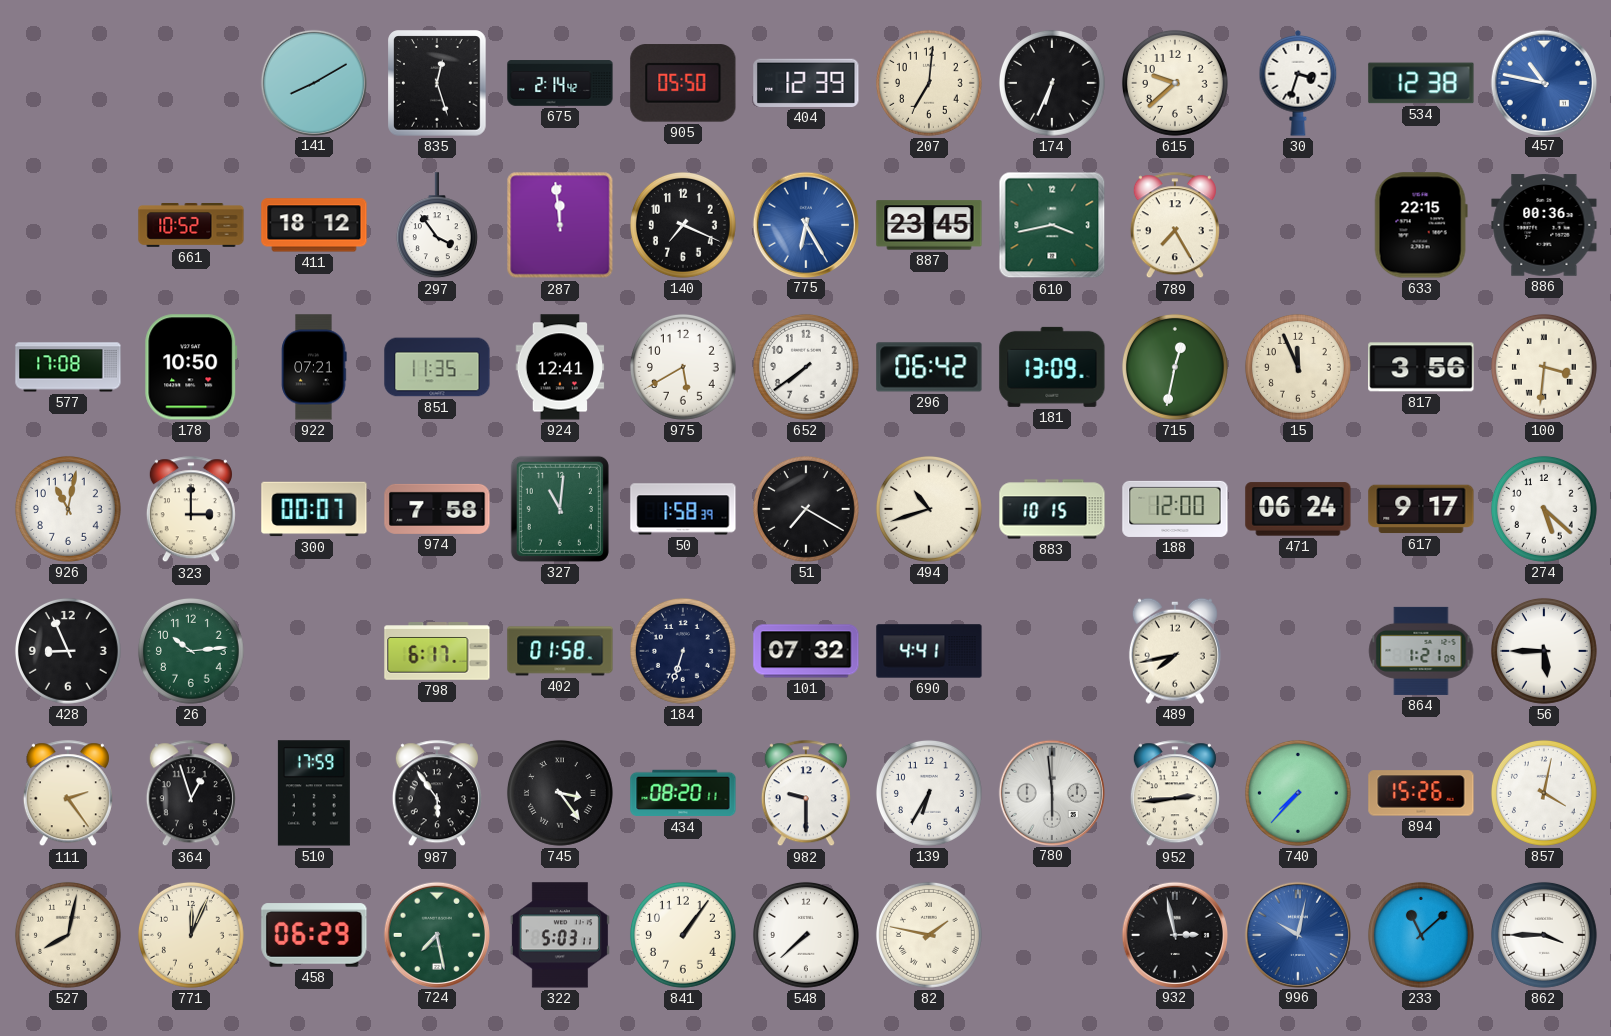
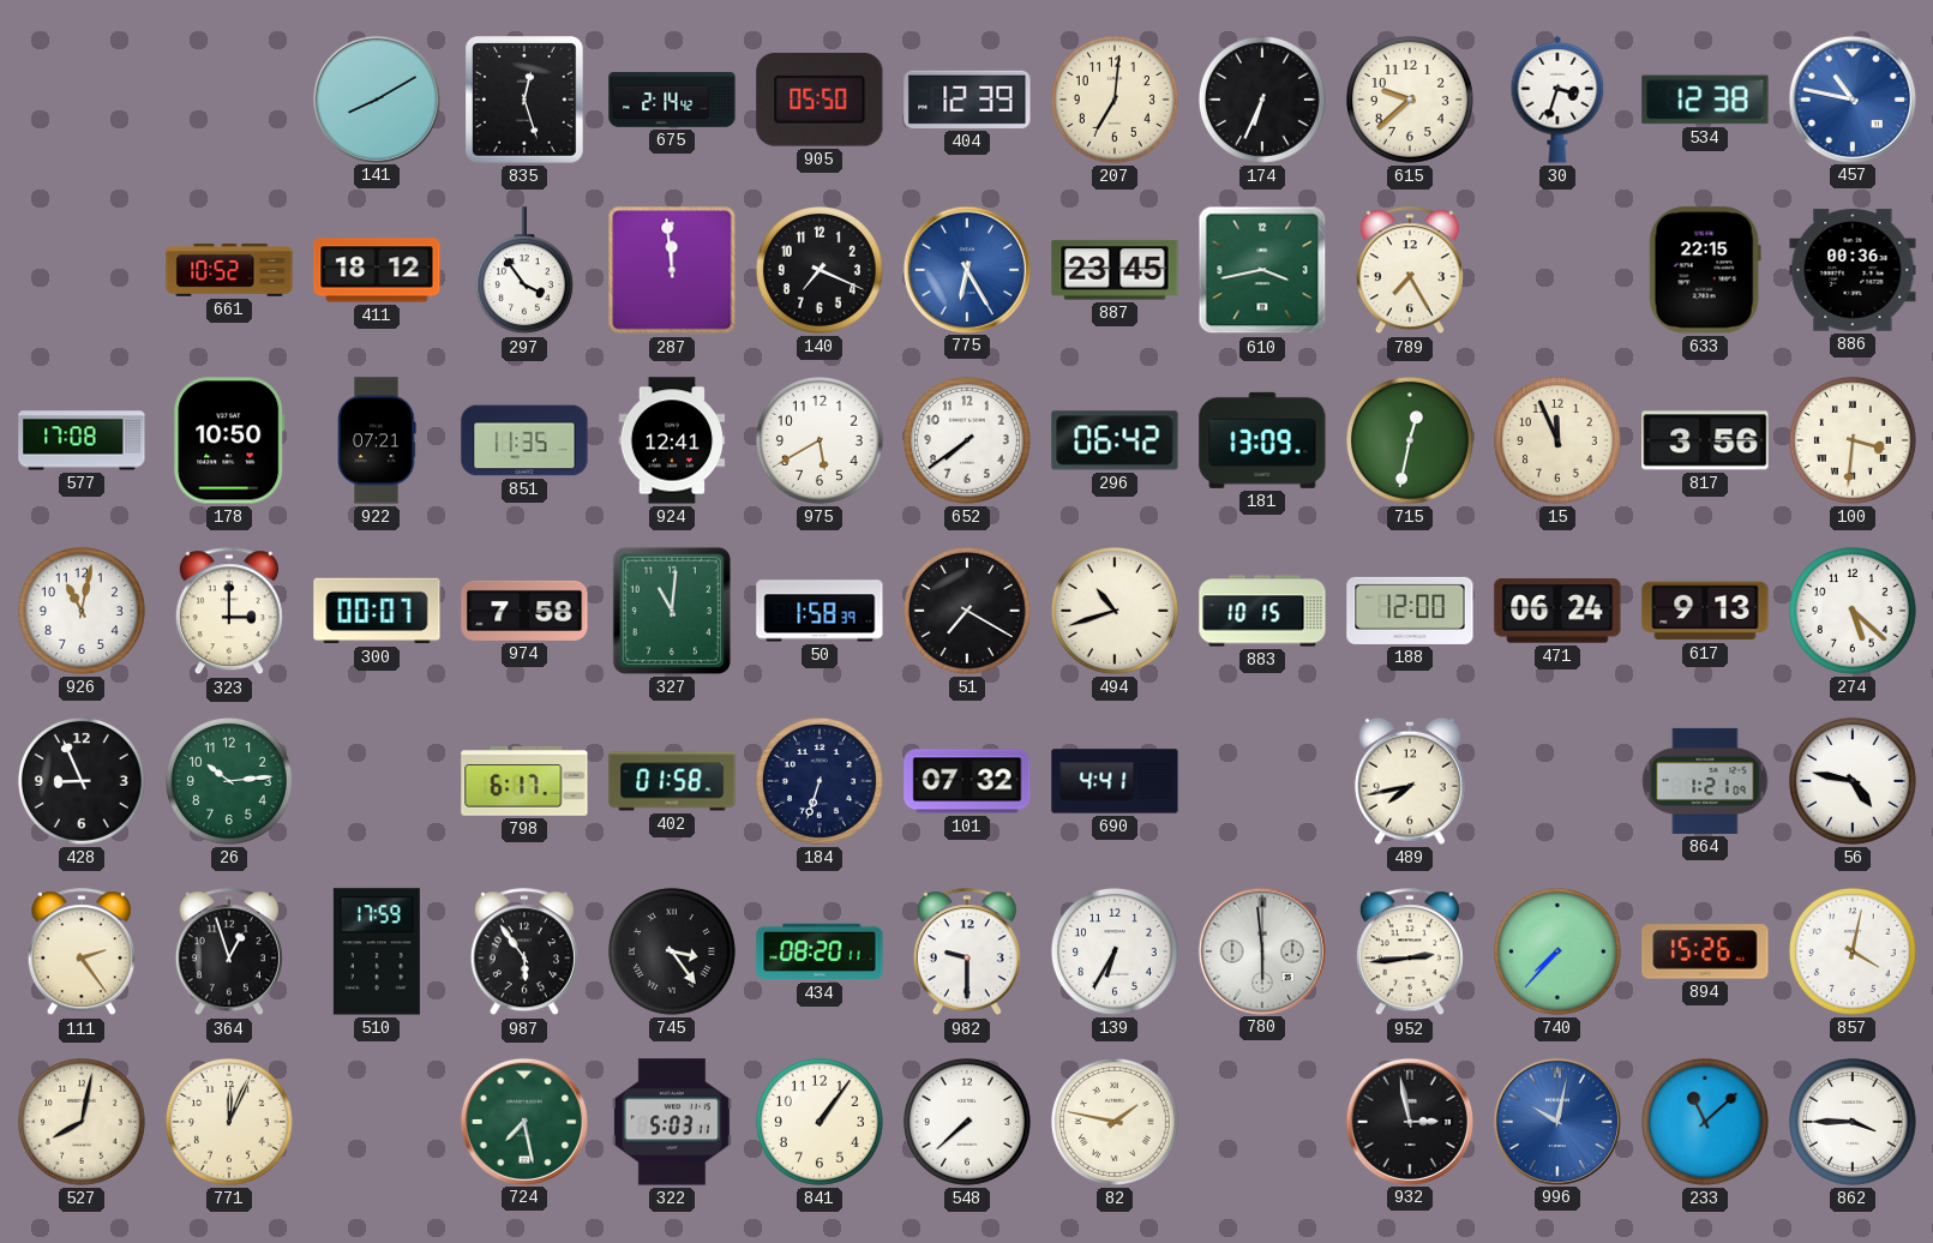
617: 9:17 -> 9:13 (1705, 611)
56: 5:45 -> 4:47 (1853, 781)
458: 06:29 -> none (314, 935)
